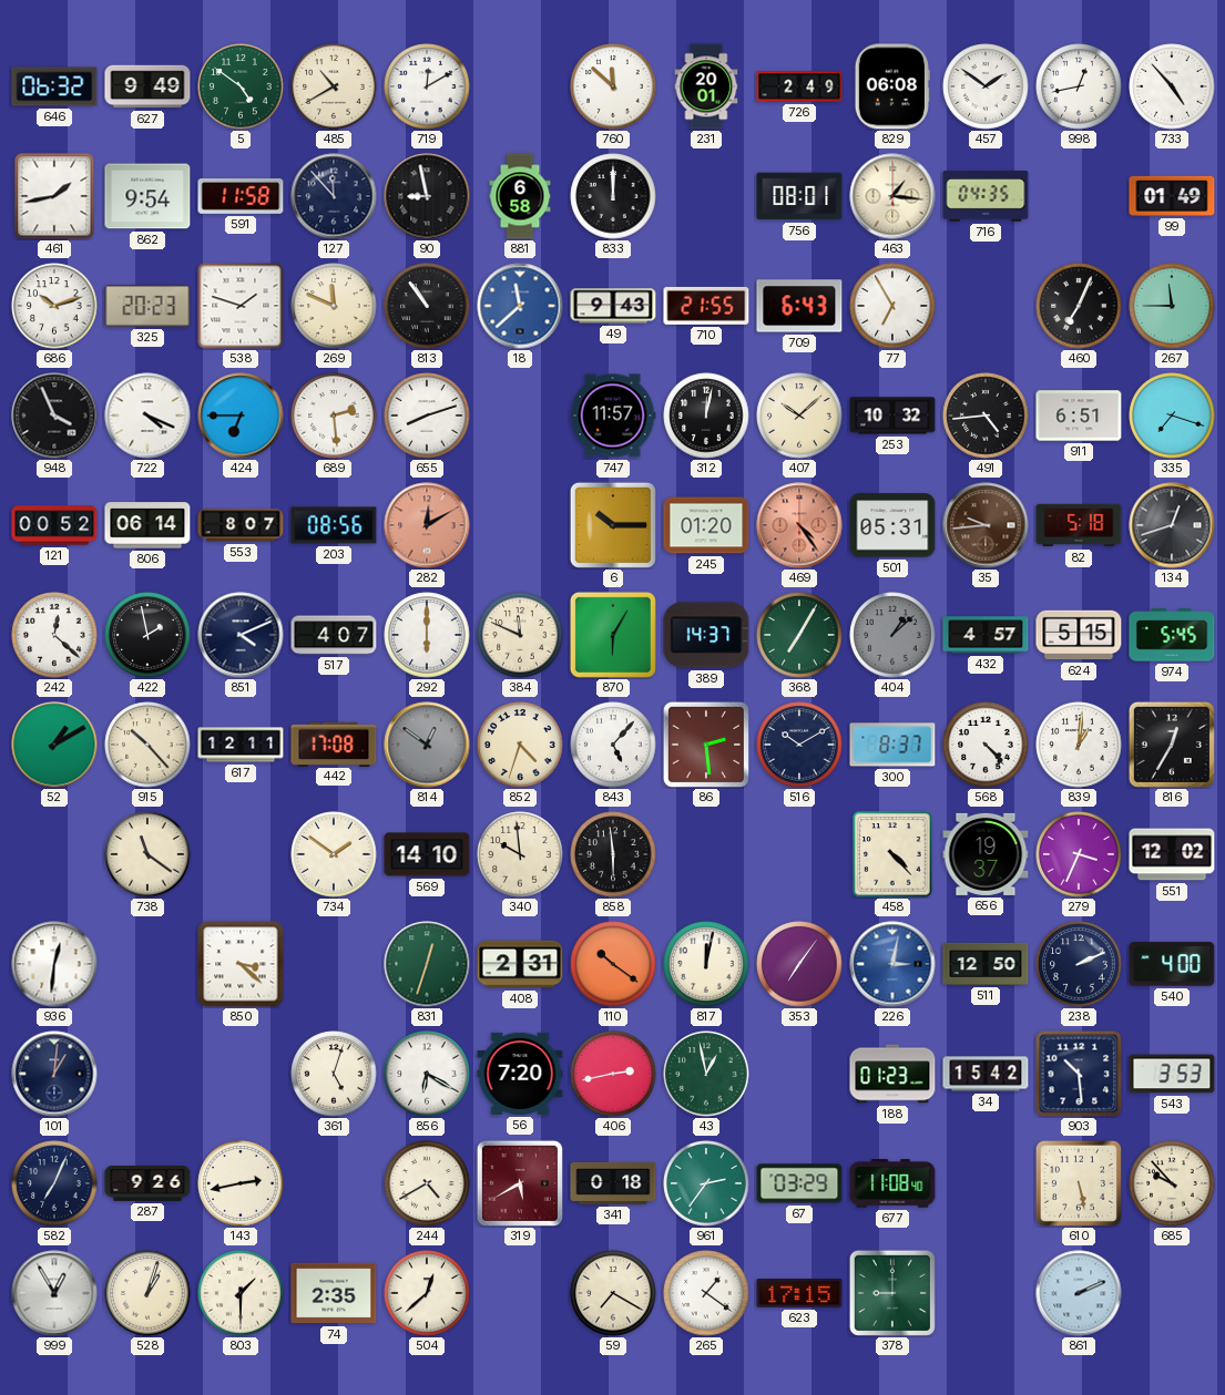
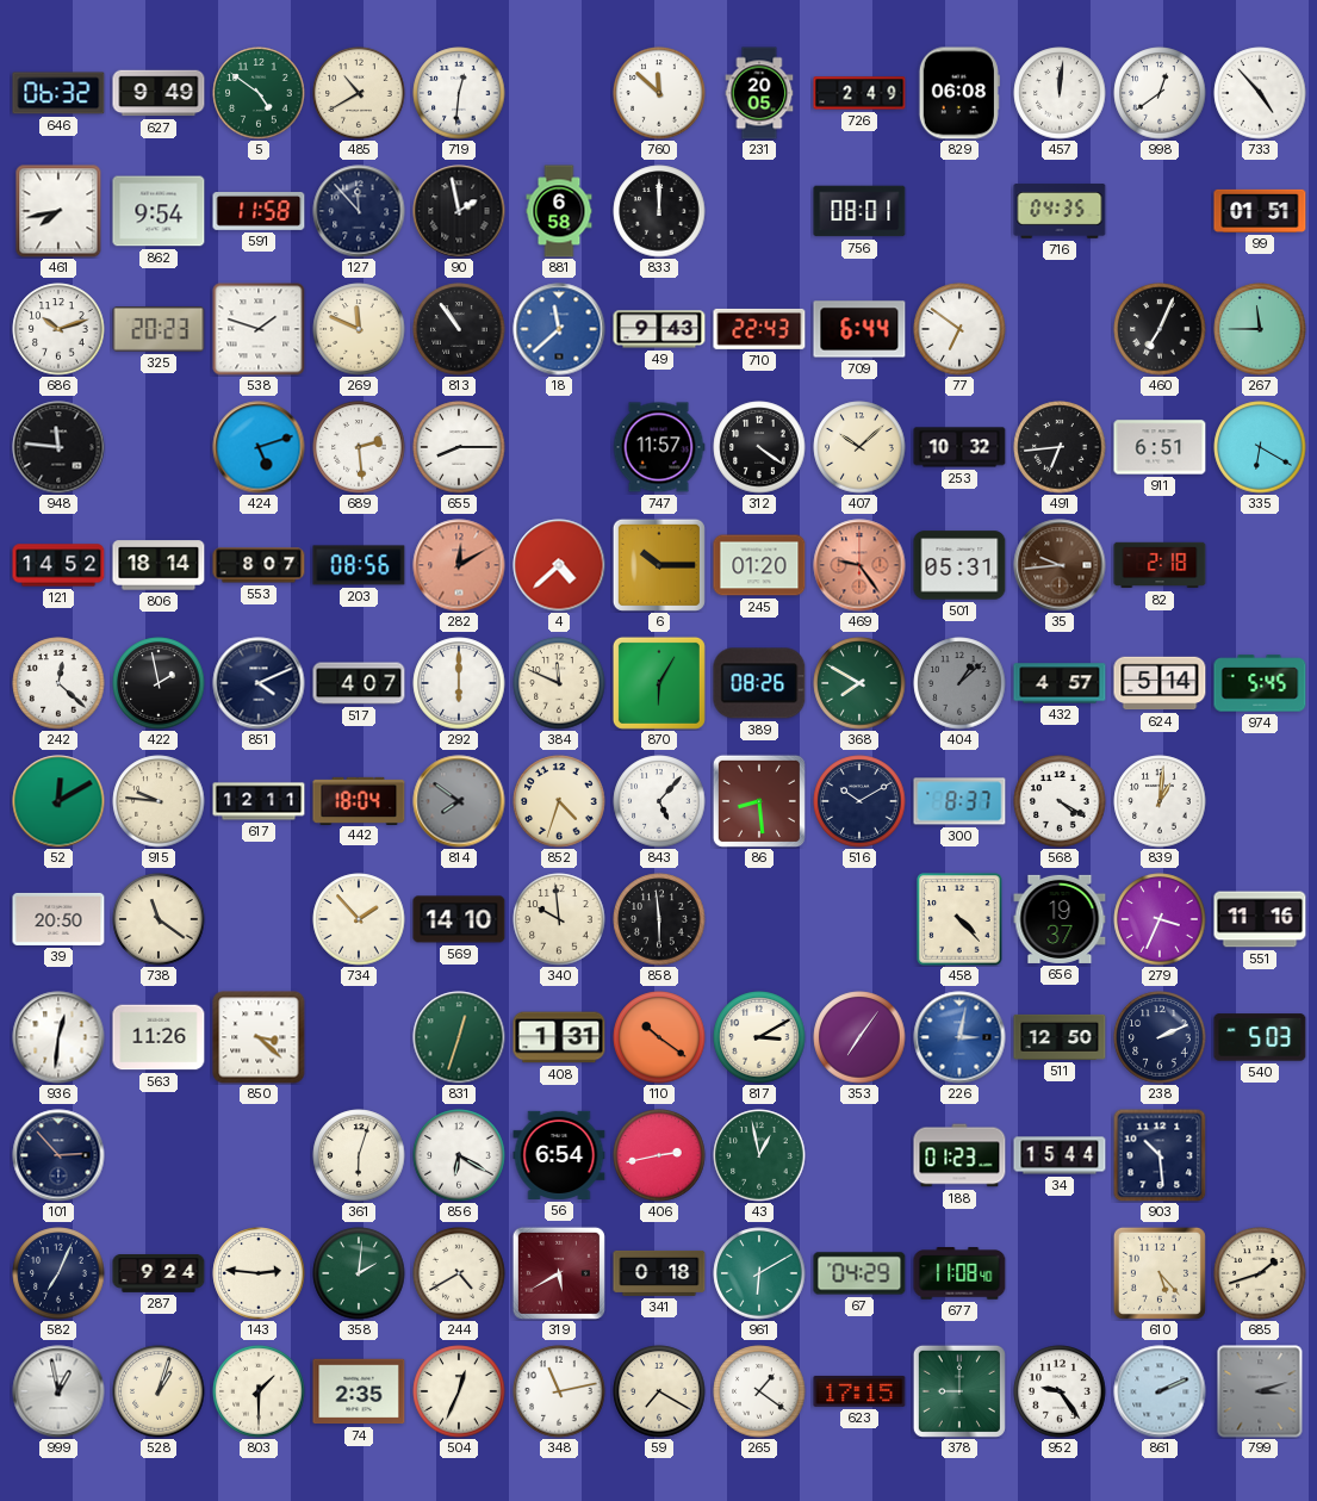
719: 12:10 -> 12:31 (459, 93)
231: 20:01 -> 20:05 (759, 93)
457: 1:51 -> 12:01 (1060, 93)
998: 12:43 -> 12:39 (1160, 93)
461: 1:43 -> 7:43 (58, 211)
90: 8:58 -> 1:58 (459, 211)
463: 1:16 -> none (892, 196)
99: 01:49 -> 01:51 (1260, 211)
710: 21:55 -> 22:43 (759, 329)
709: 6:43 -> 6:44 (859, 329)
77: 6:55 -> 6:51 (959, 329)
948: 3:56 -> 11:46 (58, 447)
722: 4:19 -> none (147, 416)
424: 6:45 -> 5:12 (259, 447)
655: 8:12 -> 8:15 (459, 447)
312: 12:02 -> 4:21 (759, 447)
491: 4:44 -> 6:44 (1060, 447)
335: 7:18 -> 6:20 (1260, 447)
121: 00:52 -> 14:52 (58, 565)
806: 06:14 -> 18:14 (159, 565)
4: none -> 4:38 (559, 565)
469: 4:24 -> 9:24 (859, 565)
82: 5:18 -> 2:18 (1160, 565)
134: 12:42 -> none (1172, 525)
389: 14:37 -> 08:26 (759, 683)
368: 7:05 -> 7:50 (859, 683)
624: 5:15 -> 5:14 (1160, 683)
52: 1:10 -> 12:10 (58, 801)
915: 10:23 -> 9:46 (159, 801)
442: 17:08 -> 18:04 (359, 800)
814: 12:51 -> 7:51 (459, 801)
86: 2:29 -> 8:29 (759, 801)
568: 4:23 -> 4:20 (1060, 801)
816: 12:35 -> none (1172, 745)
39: none -> 20:50 (58, 919)
734: 1:51 -> 1:53 (359, 919)
551: 12:02 -> 11:16 (1260, 919)
563: none -> 11:26 (159, 1037)
408: 2:31 -> 1:31 (559, 1037)
817: 12:02 -> 3:10 (759, 1037)
540: 4:00 -> 5:03 (1260, 1037)
101: 1:01 -> 2:53 (58, 1155)
361: 5:03 -> 6:03 (359, 1155)
56: 7:20 -> 6:54 (559, 1155)
34: 15:42 -> 15:44 (1060, 1155)
543: 3:53 -> none (1172, 1074)
287: 9:26 -> 9:24 (159, 1274)
143: 2:43 -> 2:46 (259, 1273)
358: none -> 2:01 (359, 1273)
961: 2:36 -> 6:10 (759, 1273)
67: 03:29 -> 04:29 (859, 1273)
610: 5:28 -> 5:23 (1160, 1273)
685: 9:53 -> 1:42 (1260, 1273)
999: 12:55 -> 12:58 (58, 1391)
504: 12:38 -> 12:34 (459, 1391)
348: none -> 11:13 (559, 1391)
952: none -> 9:24 (1060, 1391)
799: none -> 3:12 (1260, 1391)
